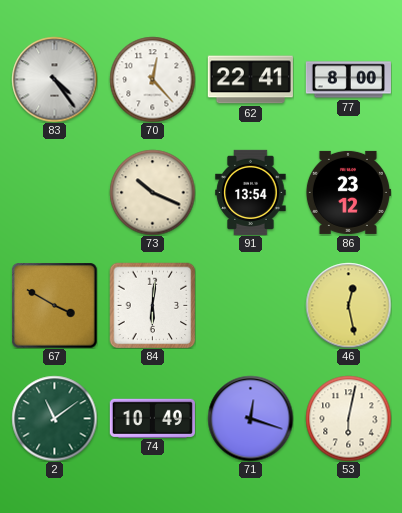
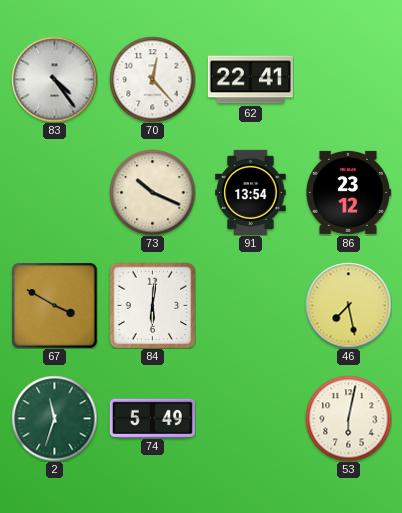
77: 8:00 -> none (348, 80)
46: 12:28 -> 7:28 (348, 305)
2: 11:09 -> 11:33 (54, 418)
74: 10:49 -> 5:49 (152, 418)
71: 12:18 -> none (250, 418)
